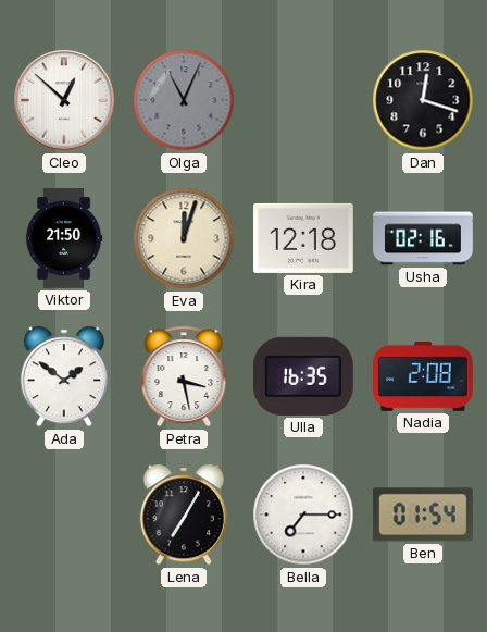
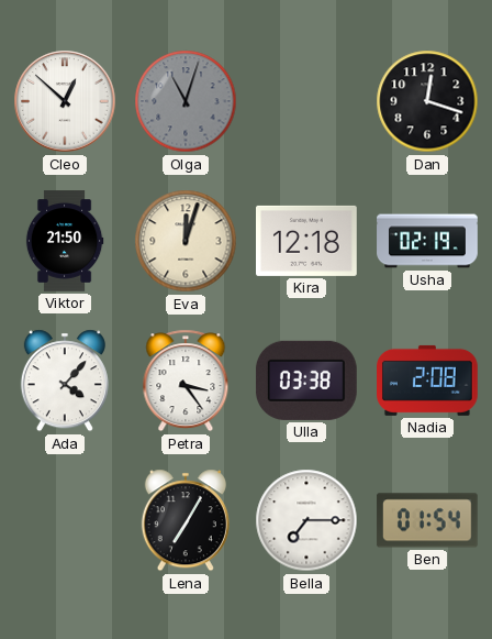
Olga: 11:04 -> 11:03 (186, 101)
Usha: 02:16 -> 02:19 (427, 241)
Ada: 1:51 -> 4:07 (65, 381)
Petra: 3:28 -> 3:24 (186, 381)
Ulla: 16:35 -> 03:38 (306, 381)
